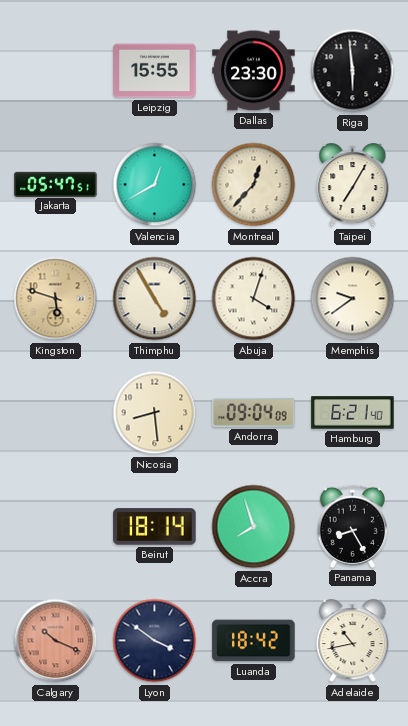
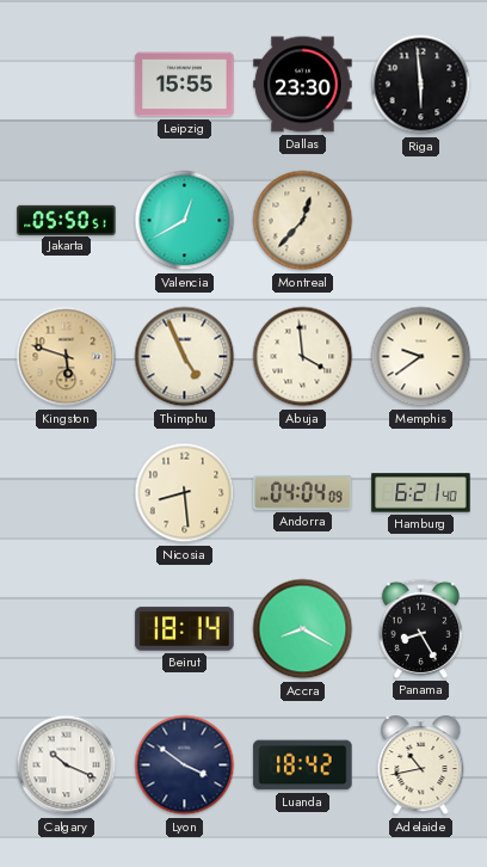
Jakarta: 05:47 -> 05:50 (67, 220)
Taipei: 7:05 -> none (353, 185)
Thimphu: 4:55 -> 4:56 (185, 357)
Abuja: 4:03 -> 3:59 (303, 357)
Andorra: 09:04 -> 04:04 (303, 492)
Accra: 7:57 -> 8:20 (303, 629)
Calgary dial: salmon -> white (67, 765)
